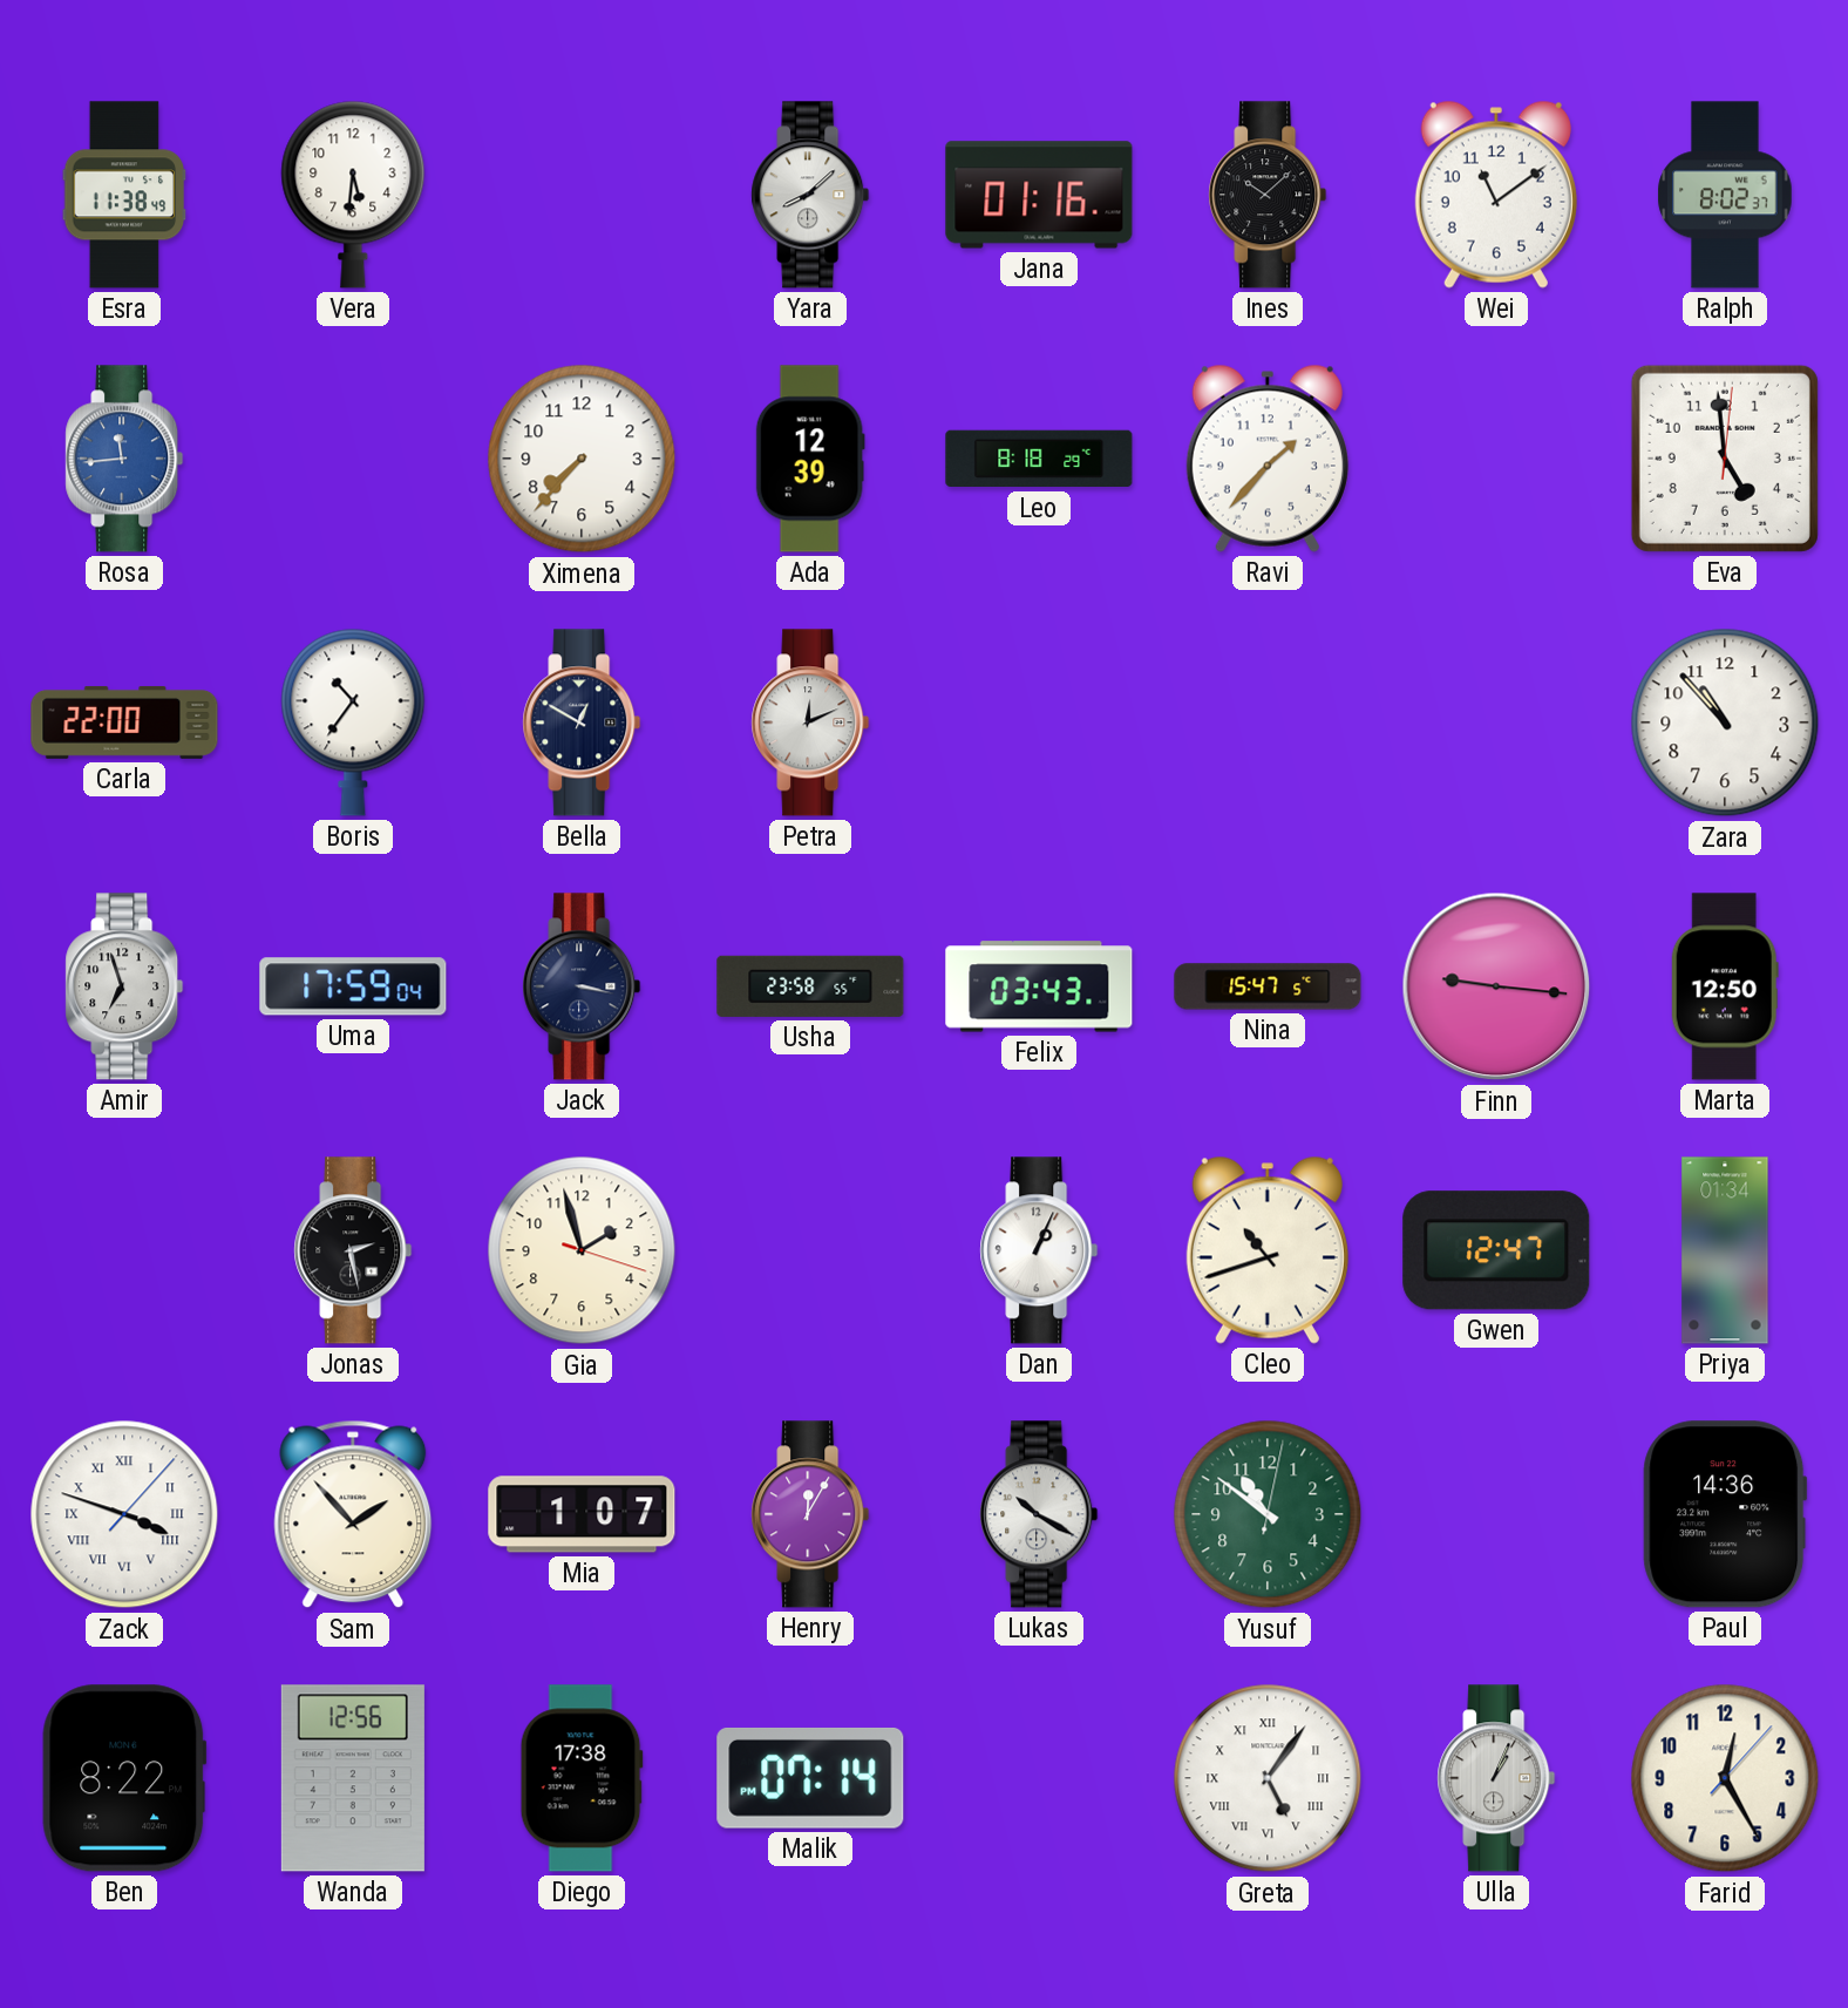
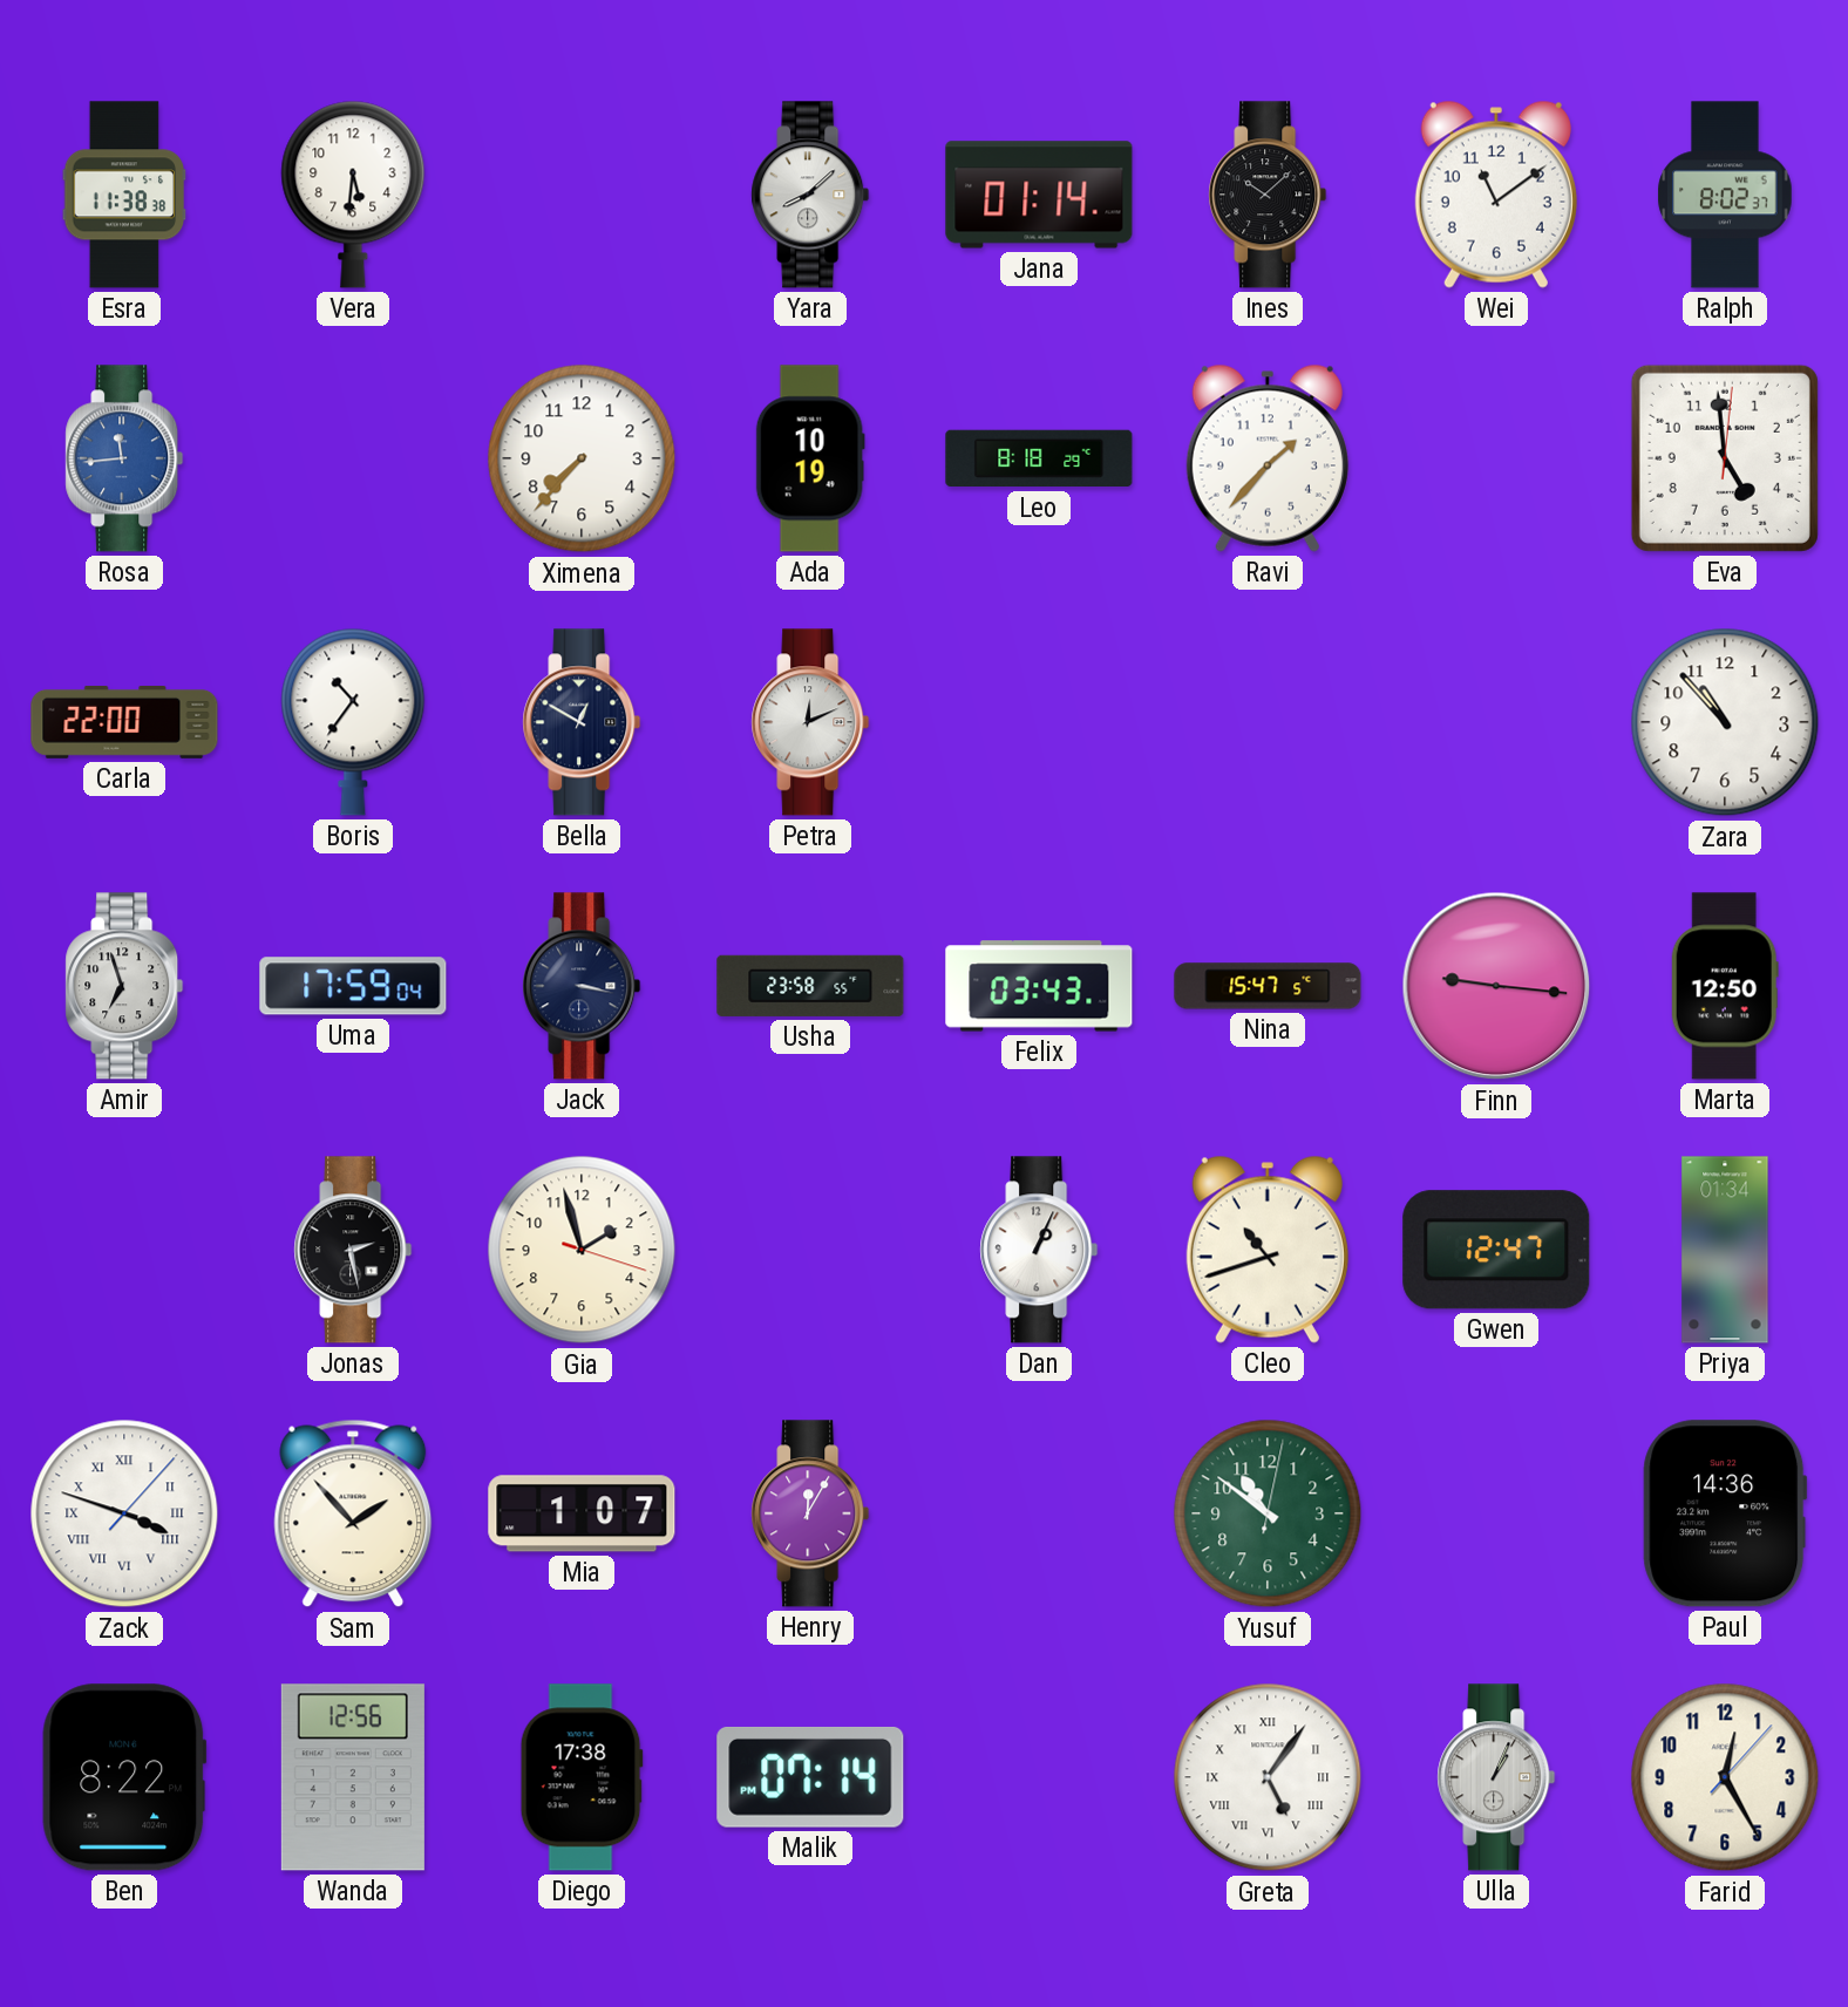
Esra: 11:38:49 -> 11:38:38 (124, 195)
Jana: 01:16 -> 01:14 (1039, 195)
Ada: 12:39 -> 10:19 (810, 458)
Lukas: 10:20 -> none (1039, 1514)
